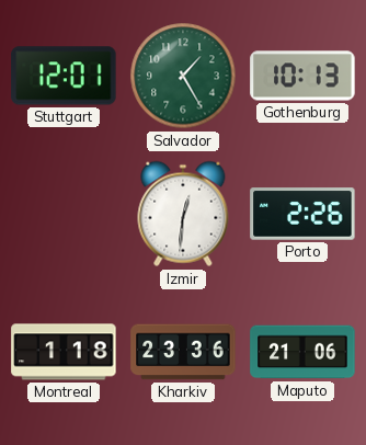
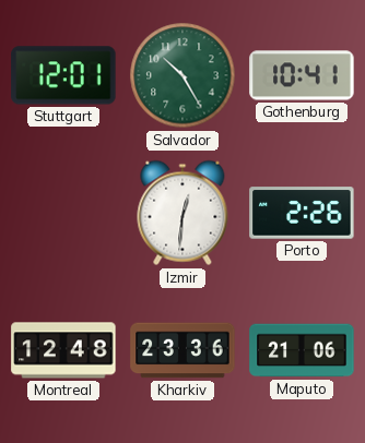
Salvador: 1:25 -> 10:25 (182, 75)
Gothenburg: 10:13 -> 10:41 (302, 75)
Montreal: 1:18 -> 12:48 (63, 350)
